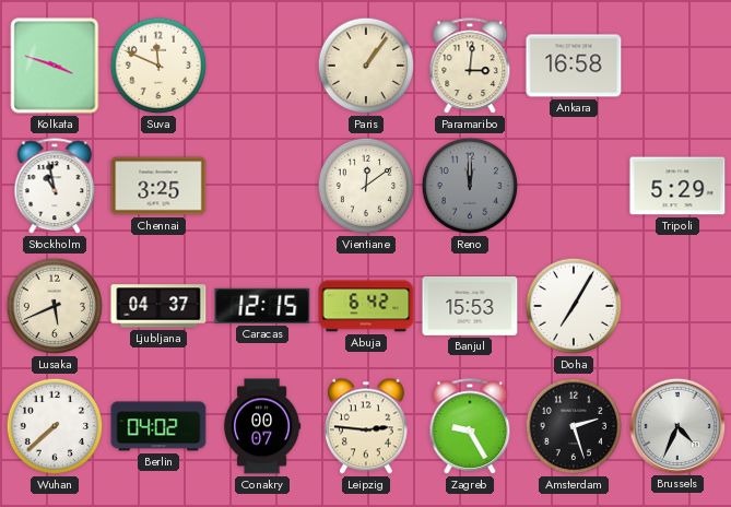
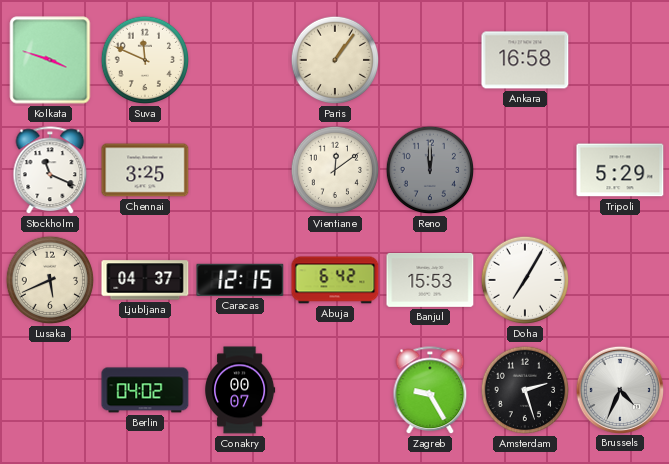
Paramaribo: 3:01 -> none (470, 67)
Stockholm: 10:58 -> 11:19 (50, 171)
Wuhan: 7:38 -> none (55, 426)
Leipzig: 2:46 -> none (367, 426)
